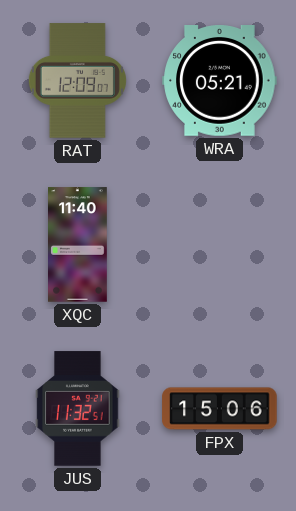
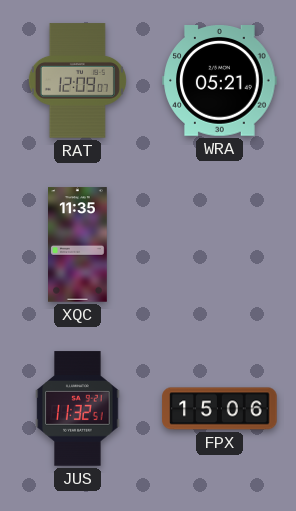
XQC: 11:40 -> 11:35 (78, 245)
